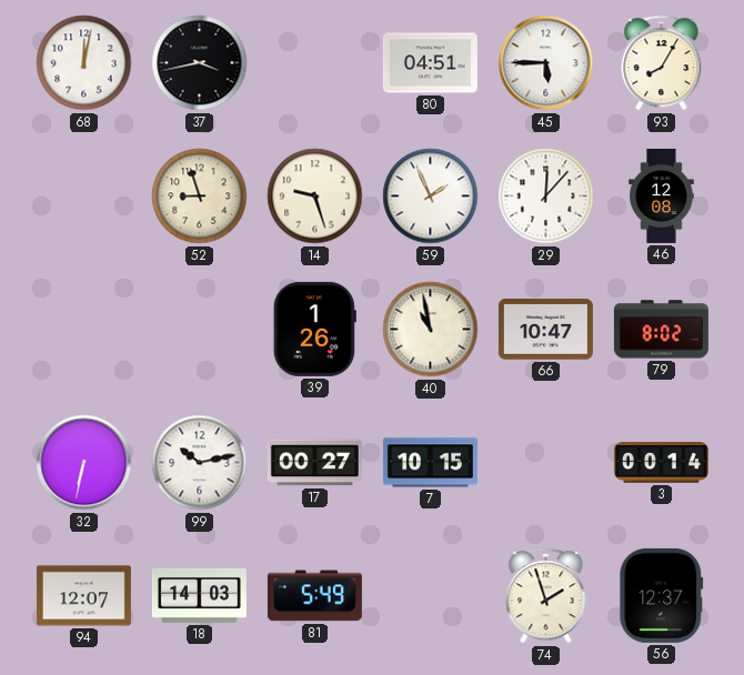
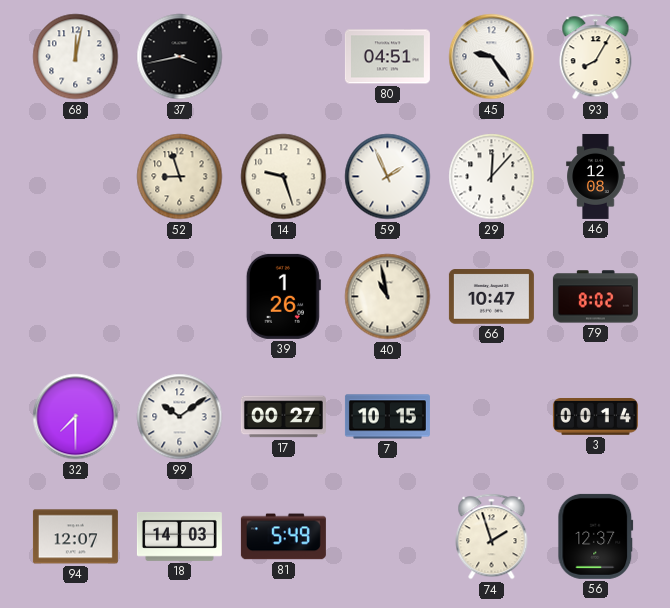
45: 5:45 -> 9:24 (492, 57)
32: 6:32 -> 7:30 (76, 417)
99: 10:13 -> 10:09 (180, 417)
